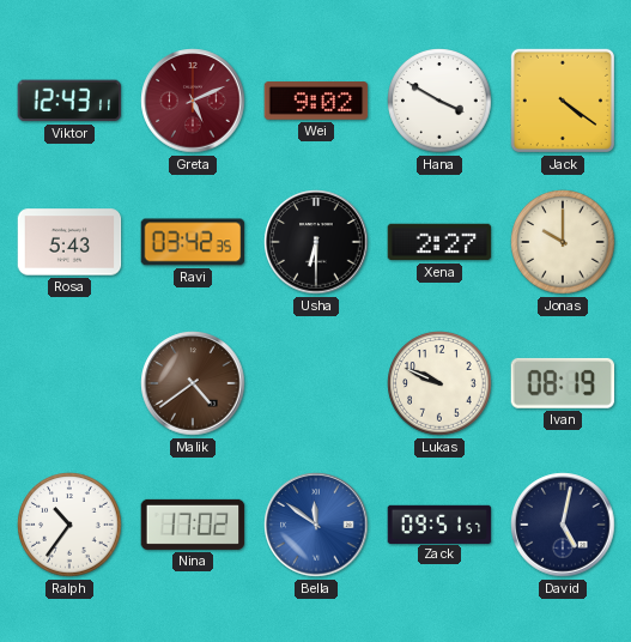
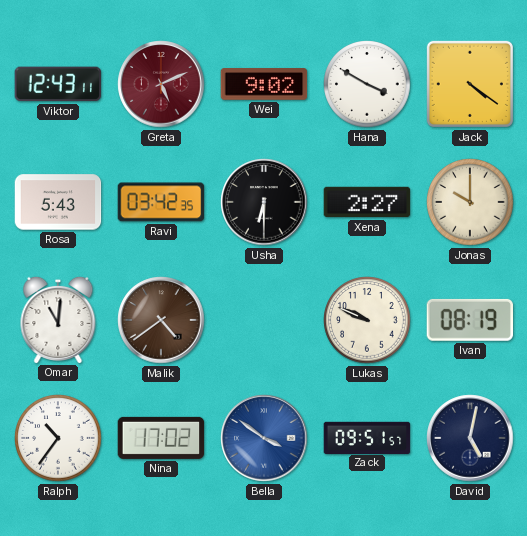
Omar: none -> 11:01 (58, 319)
Bella: 11:51 -> 3:51 (264, 438)
